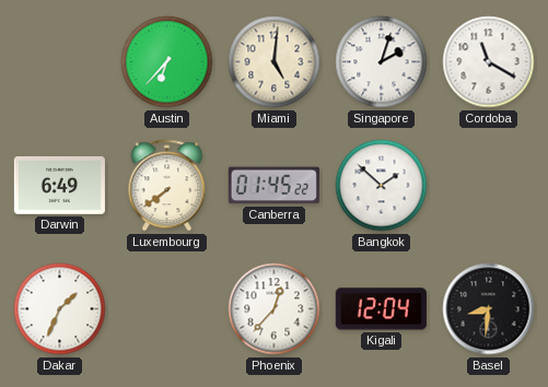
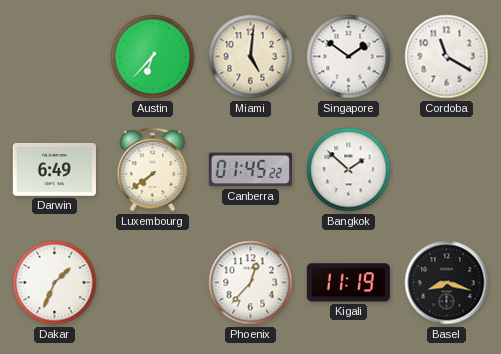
Singapore: 2:03 -> 1:51 (349, 57)
Kigali: 12:04 -> 11:19 (348, 283)
Basel: 8:31 -> 8:18 (447, 283)
